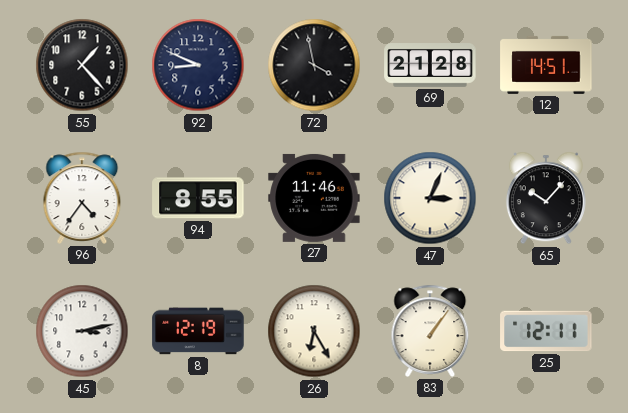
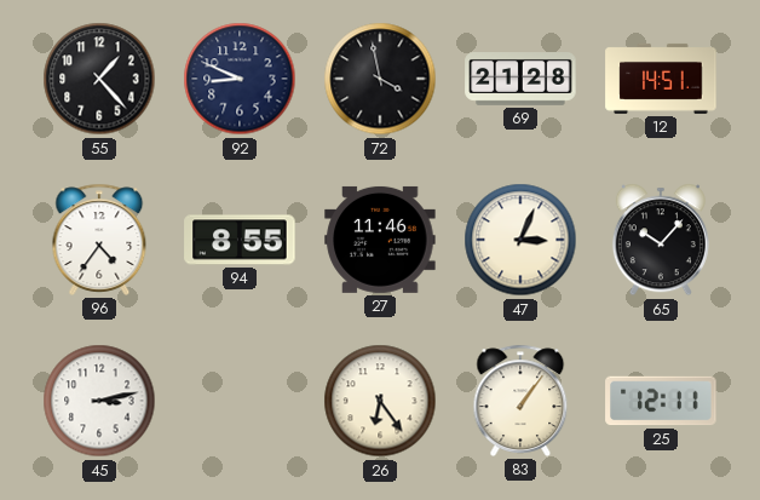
8: 12:19 -> none (198, 331)
26: 6:25 -> 6:24 (380, 401)
